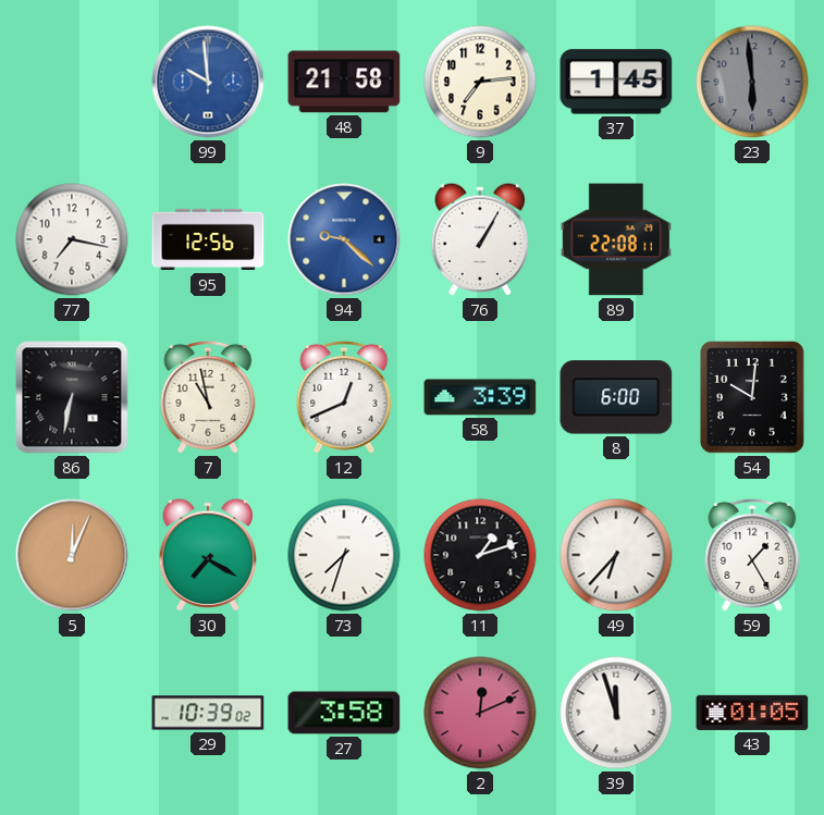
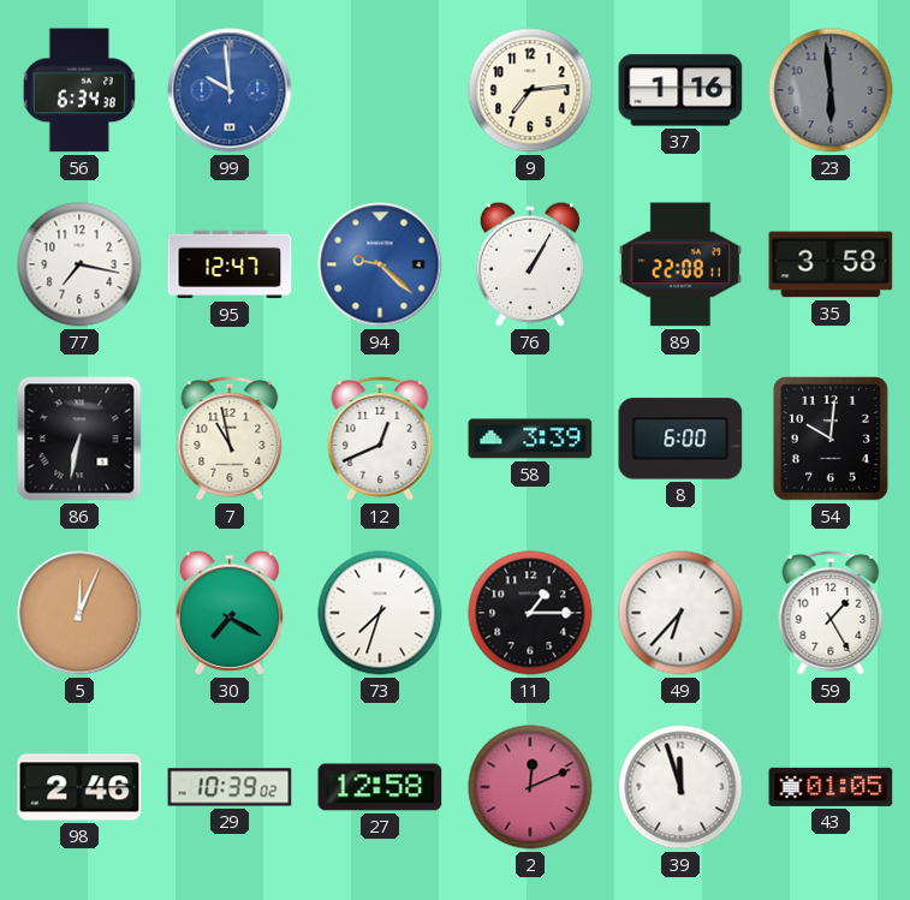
56: none -> 6:34 (79, 90)
48: 21:58 -> none (344, 82)
37: 1:45 -> 1:16 (680, 90)
95: 12:56 -> 12:47 (230, 264)
35: none -> 3:58 (831, 264)
11: 1:12 -> 1:15 (530, 613)
98: none -> 2:46 (79, 787)
27: 3:58 -> 12:58 (380, 787)
